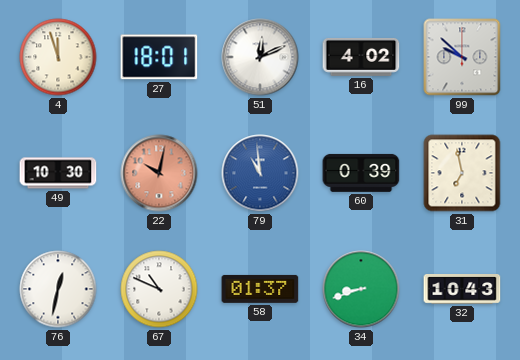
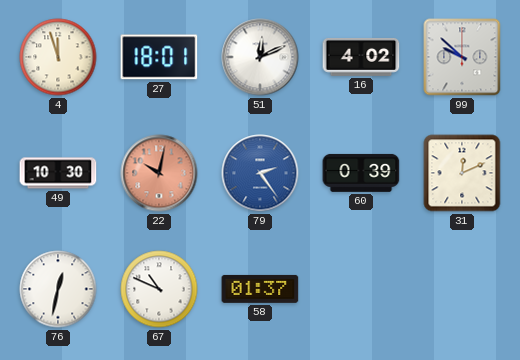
79: 10:59 -> 2:24 (260, 173)
31: 6:58 -> 12:11 (462, 173)
34: 8:42 -> none (361, 289)
32: 10:43 -> none (462, 289)
